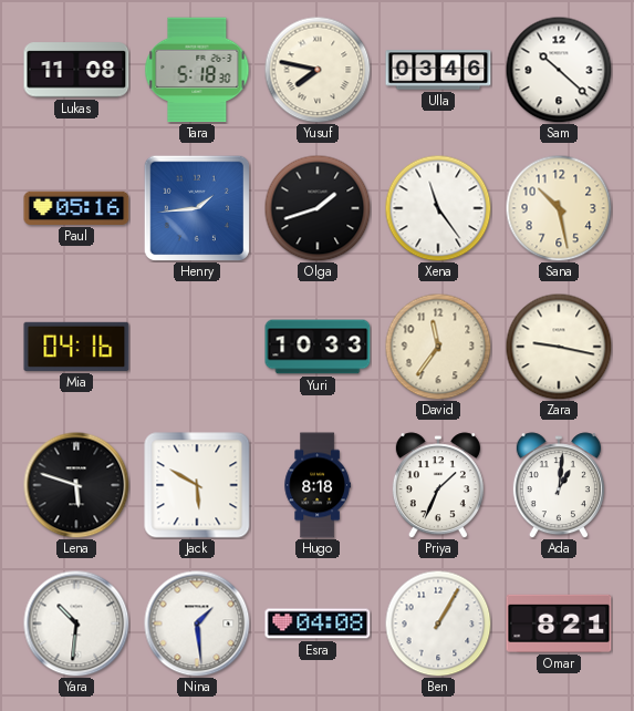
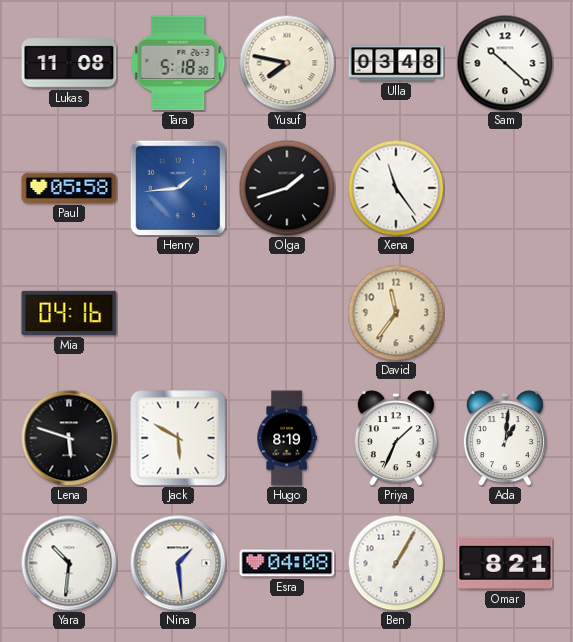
Ulla: 03:46 -> 03:48 (396, 63)
Paul: 05:16 -> 05:58 (69, 188)
Sana: 10:28 -> none (559, 208)
Yuri: 10:33 -> none (318, 347)
Zara: 9:17 -> none (559, 347)
Hugo: 8:18 -> 8:19 (287, 438)
